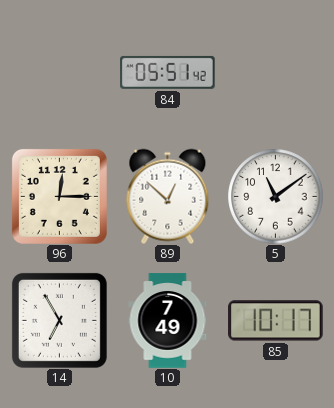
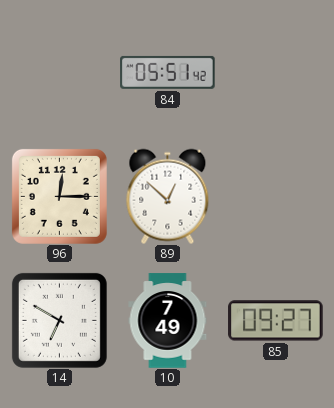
5: 11:09 -> none (275, 196)
14: 6:55 -> 6:50 (59, 320)
85: 10:17 -> 09:27 (276, 321)
